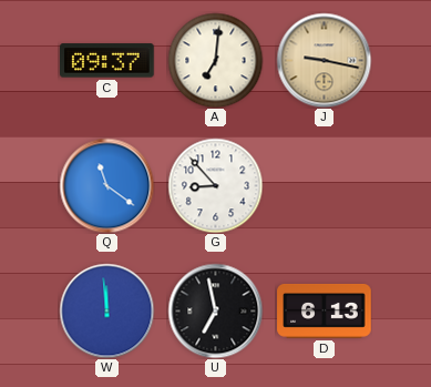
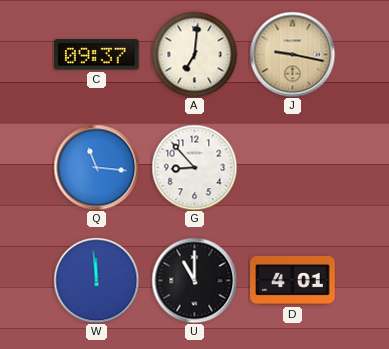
Q: 11:21 -> 11:16 (96, 167)
U: 6:58 -> 11:00 (194, 280)
D: 6:13 -> 4:01 (293, 280)
